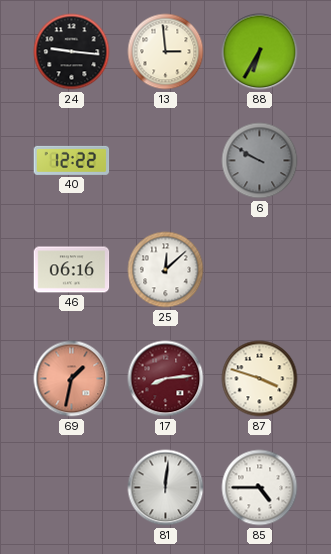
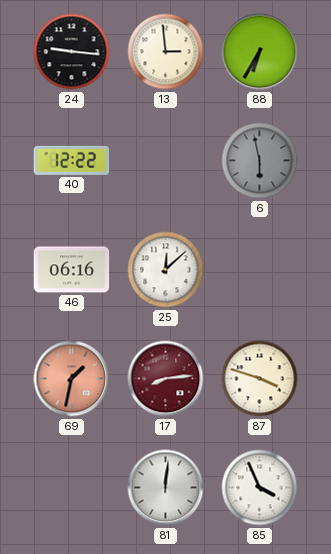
6: 9:50 -> 5:58 (260, 161)
85: 4:45 -> 3:56 (260, 488)
